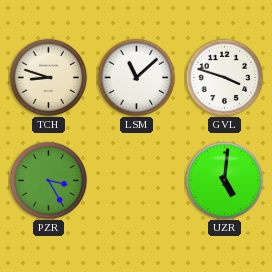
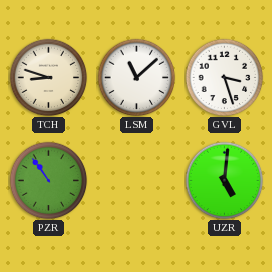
GVL: 3:48 -> 3:27 (224, 77)
PZR: 3:25 -> 10:54 (48, 180)
